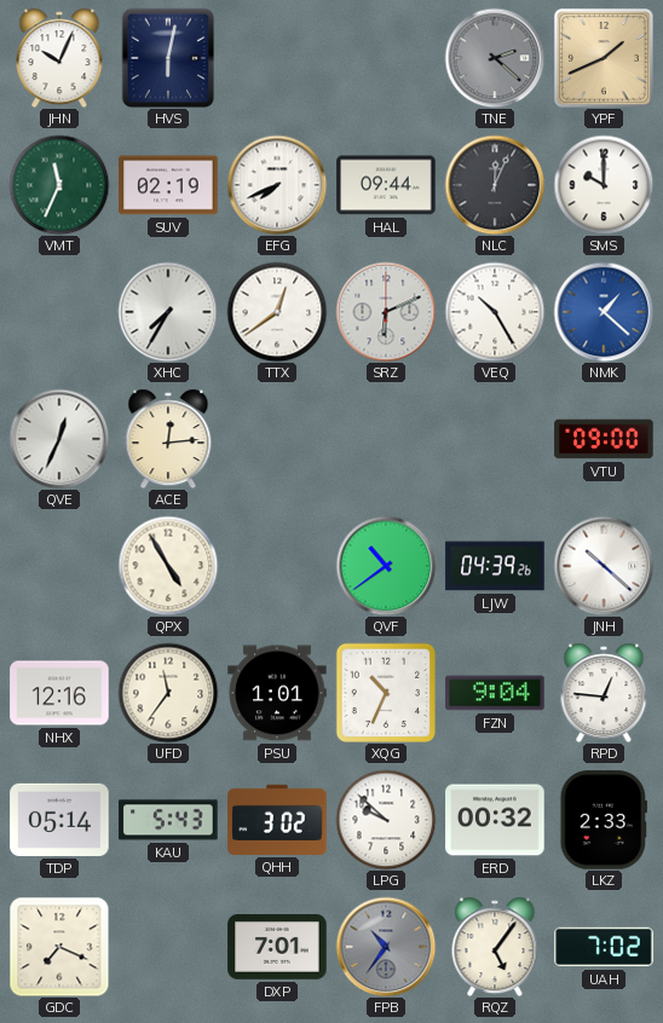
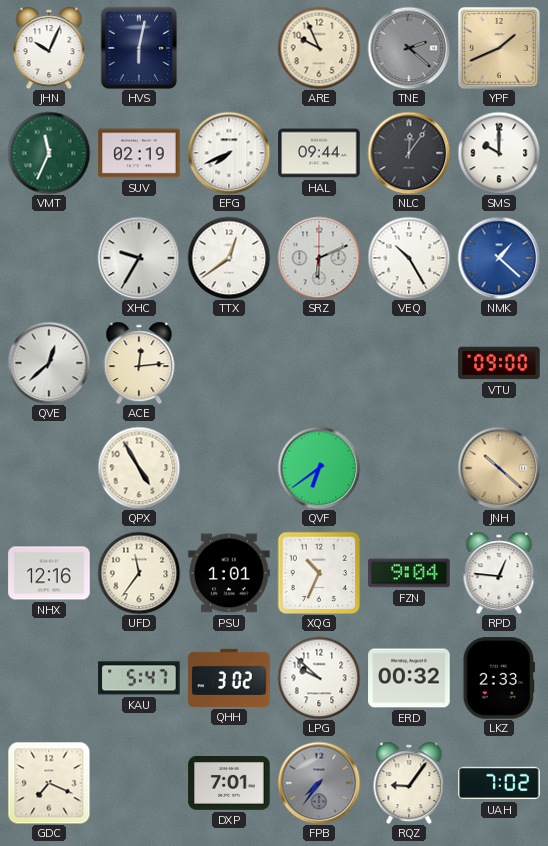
ARE: none -> 9:56 (319, 48)
NLC: 12:04 -> 12:06 (409, 153)
XHC: 7:35 -> 9:35 (139, 258)
QVE: 12:34 -> 12:38 (49, 363)
QVF: 10:39 -> 6:39 (319, 468)
LJW: 04:39 -> none (495, 566)
JNH dial: white -> champagne (499, 468)
TDP: 05:14 -> none (59, 820)
KAU: 5:43 -> 5:47 (139, 678)
FPB: 10:36 -> 7:36 (319, 783)
RQZ: 5:06 -> 9:06 (409, 783)
